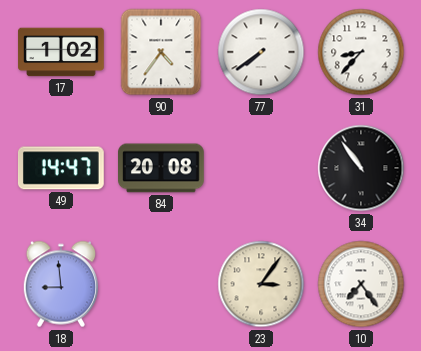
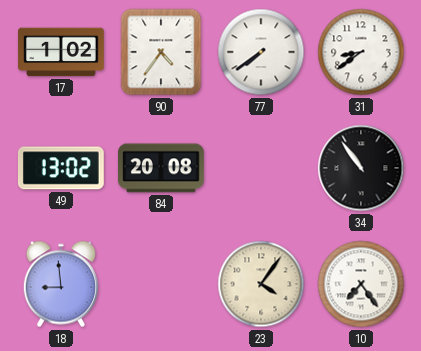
31: 8:37 -> 8:39 (361, 52)
49: 14:47 -> 13:02 (61, 168)
23: 3:06 -> 4:06 (261, 284)
